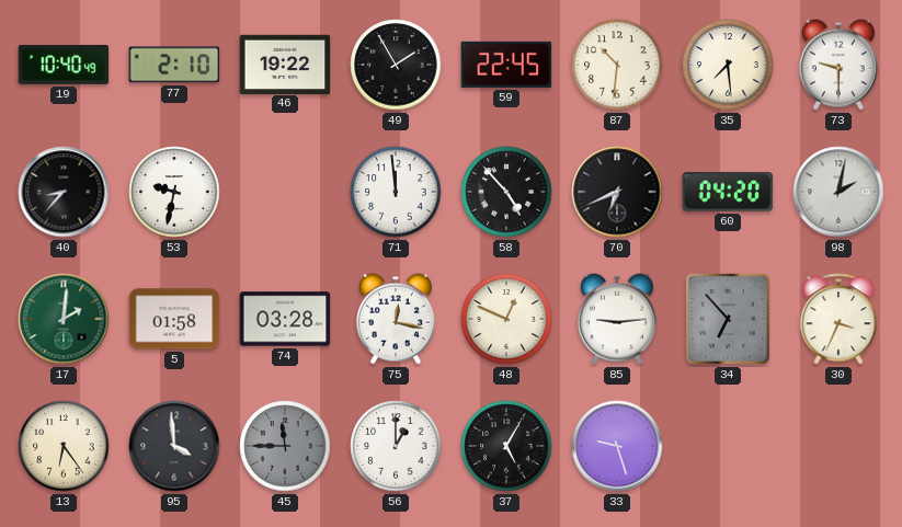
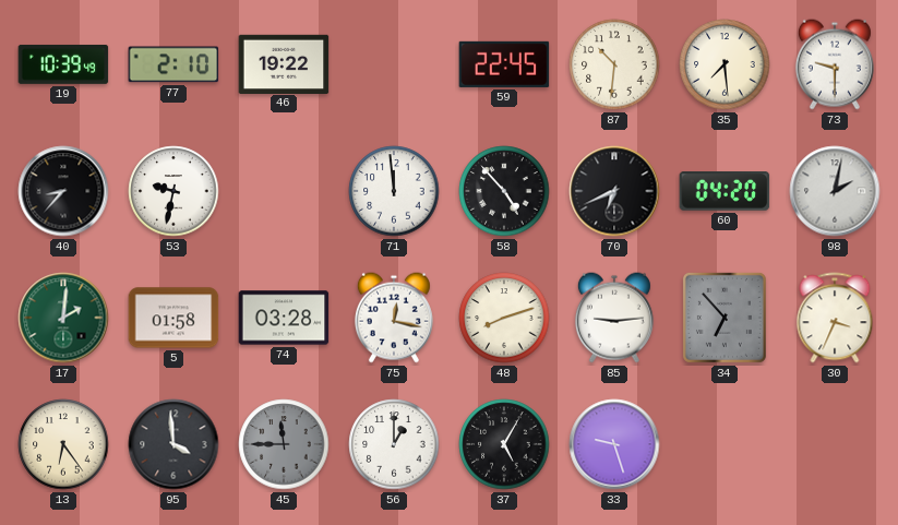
19: 10:40 -> 10:39 (63, 64)
49: 1:55 -> none (396, 65)
48: 12:49 -> 8:12 (504, 318)
